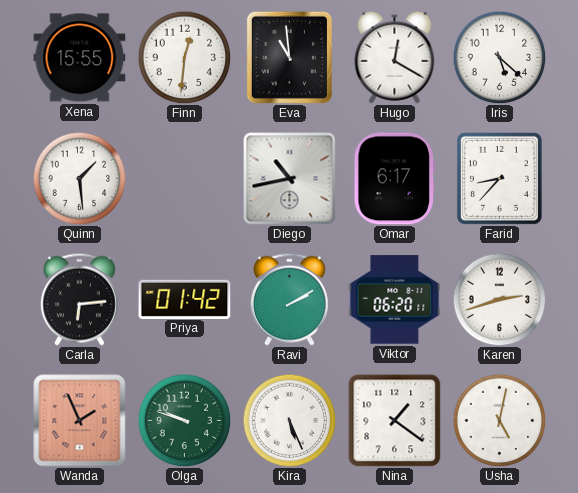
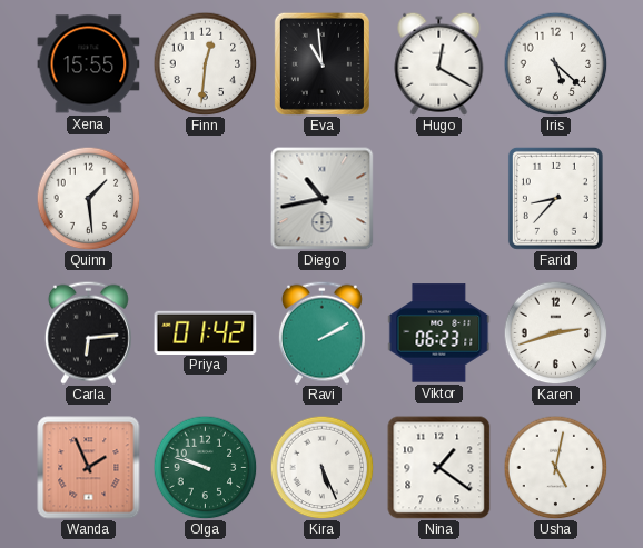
Omar: 6:17 -> none (394, 179)
Viktor: 06:20 -> 06:23 (439, 333)
